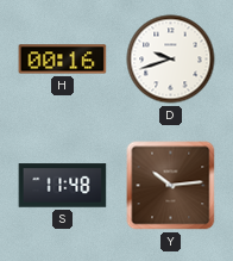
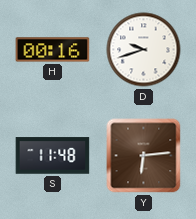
Y: 10:14 -> 6:14 (144, 156)
